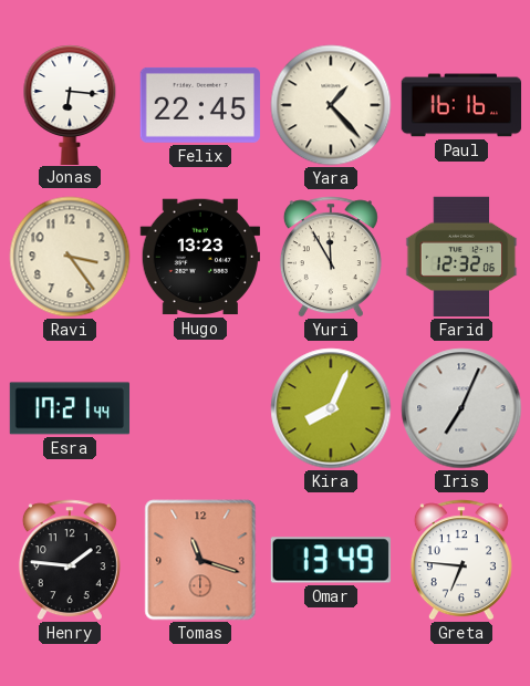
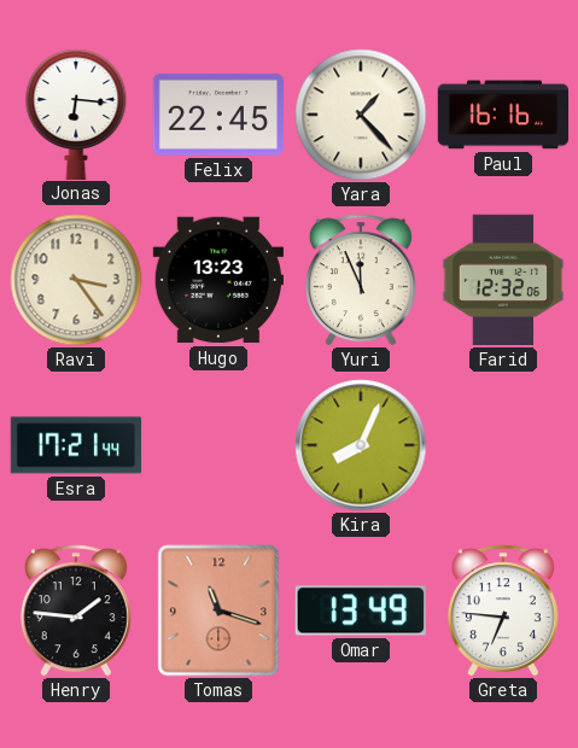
Yuri: 11:55 -> 11:56 (361, 280)
Iris: 7:04 -> none (461, 408)
